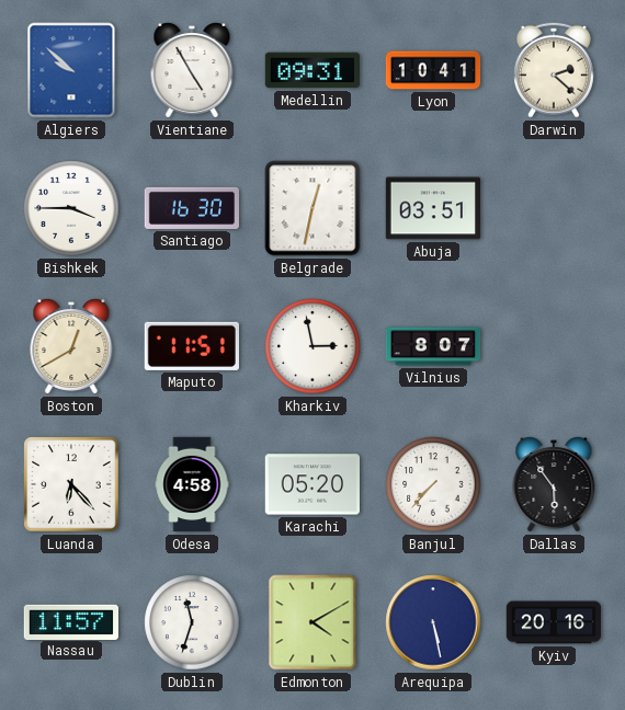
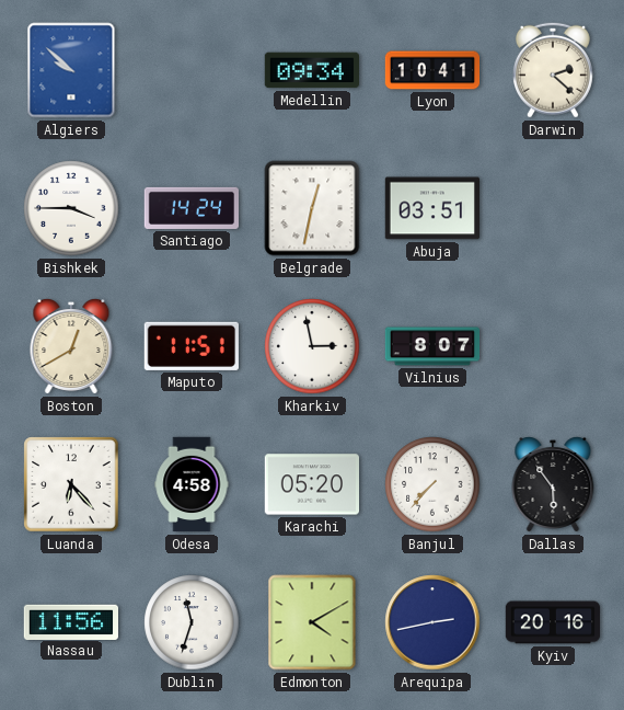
Vientiane: 4:55 -> none (192, 71)
Medellin: 09:31 -> 09:34 (311, 70)
Santiago: 16:30 -> 14:24 (190, 208)
Nassau: 11:57 -> 11:56 (70, 621)
Arequipa: 5:28 -> 2:43 (432, 622)
